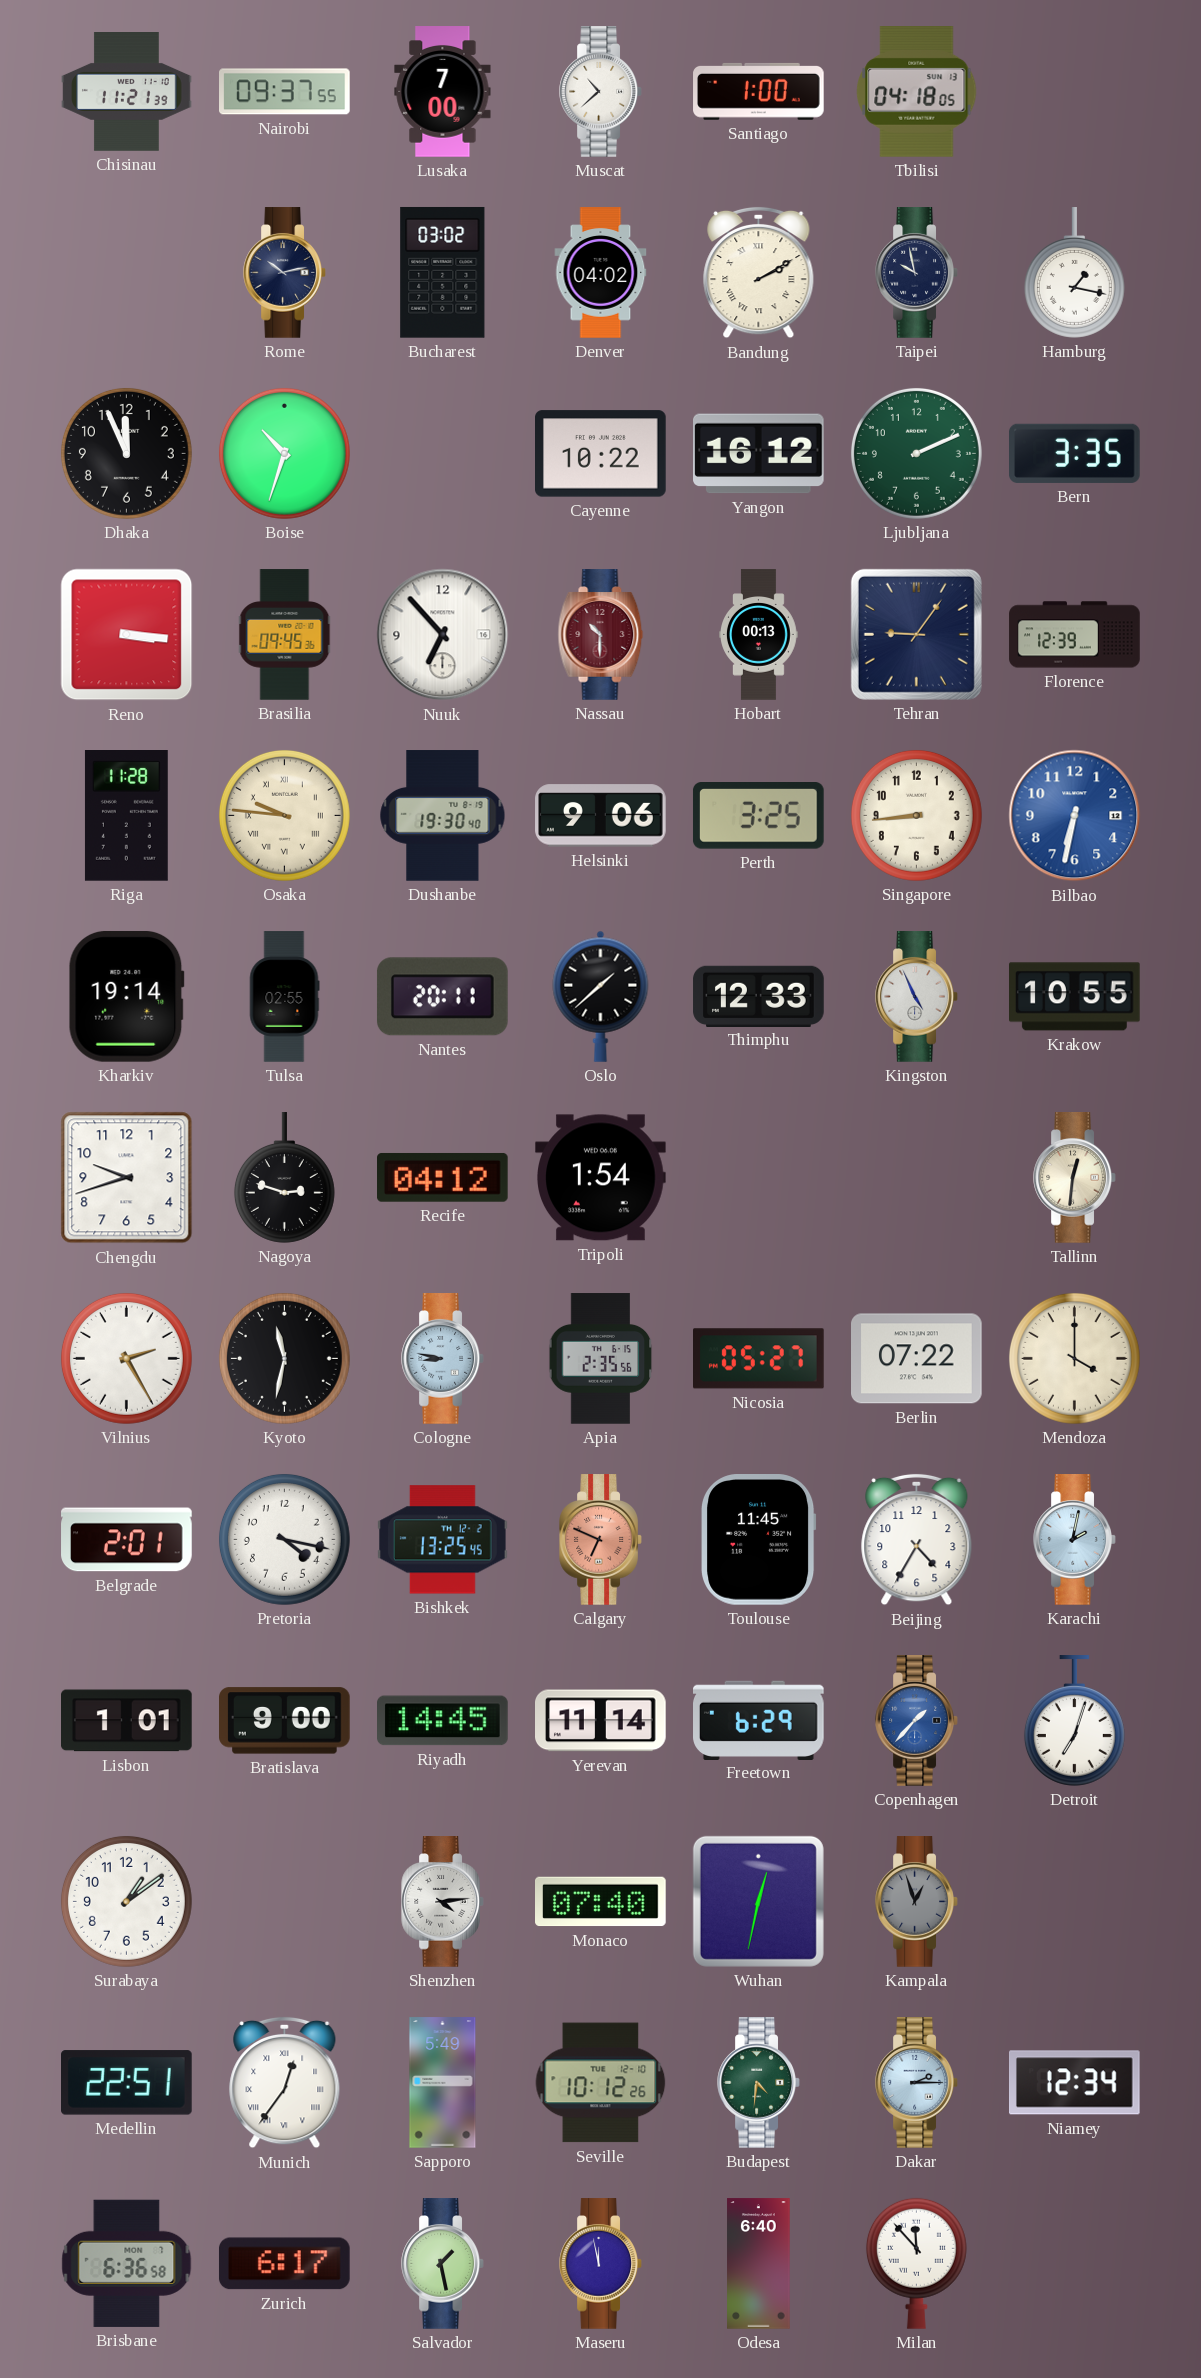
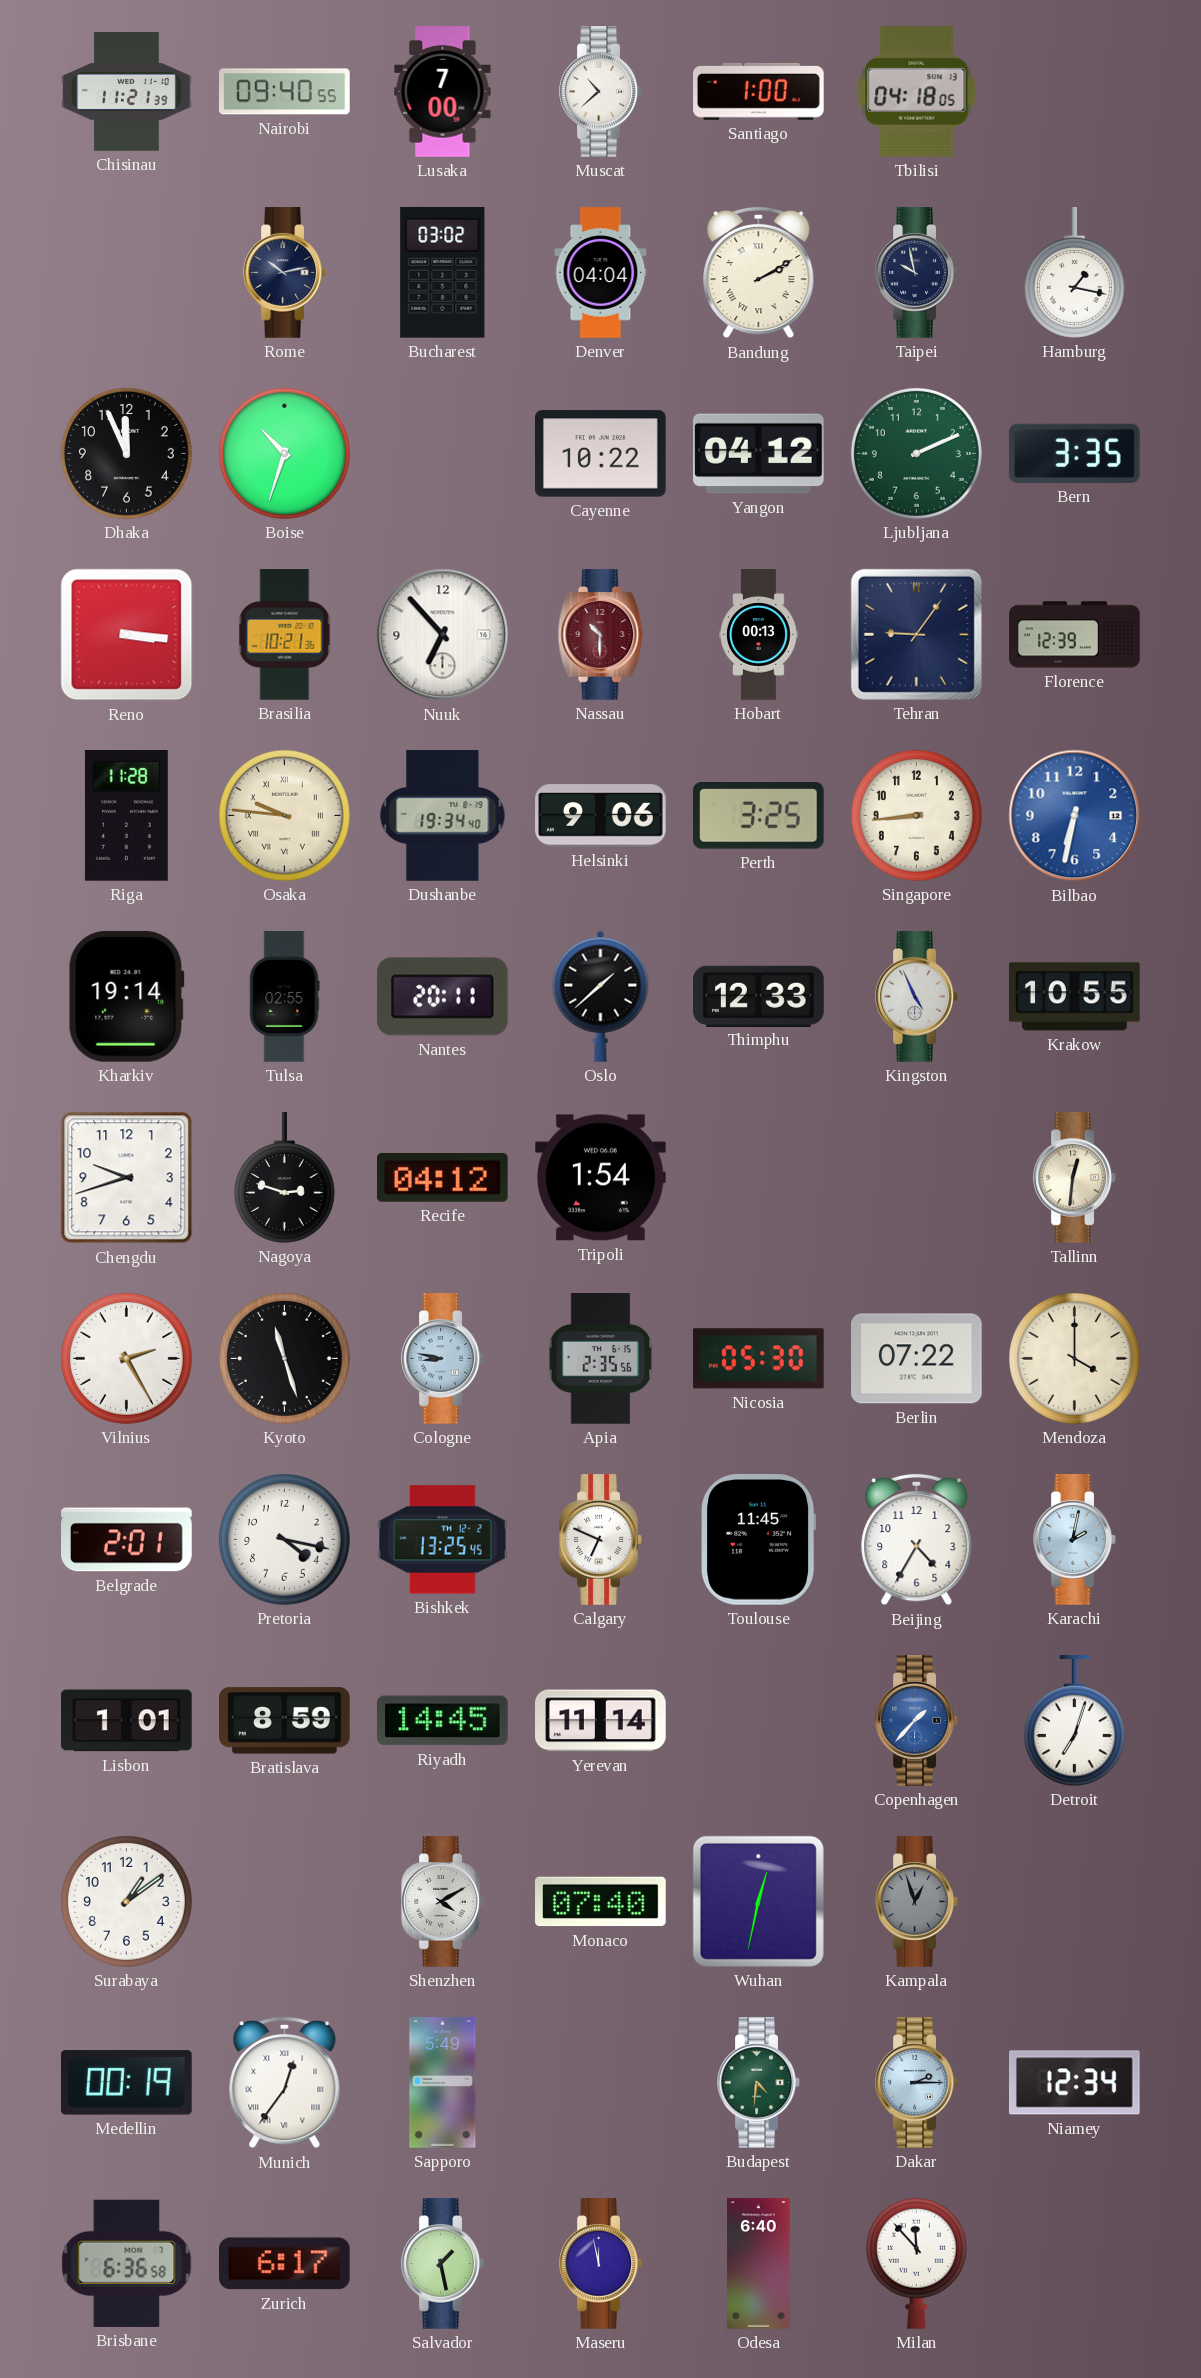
Nairobi: 09:37 -> 09:40 (285, 92)
Denver: 04:02 -> 04:04 (601, 273)
Yangon: 16:12 -> 04:12 (759, 454)
Brasilia: 09:45 -> 10:21 (285, 635)
Dushanbe: 19:30 -> 19:34 (443, 816)
Kyoto: 11:32 -> 11:27 (284, 1358)
Nicosia: 05:27 -> 05:30 (759, 1359)
Calgary dial: salmon -> white (601, 1540)
Bratislava: 9:00 -> 8:59 (285, 1721)
Freetown: 6:29 -> none (759, 1720)
Shenzhen: 4:14 -> 4:10 (443, 1902)
Medellin: 22:51 -> 00:19 (127, 2083)
Seville: 10:12 -> none (601, 2083)
